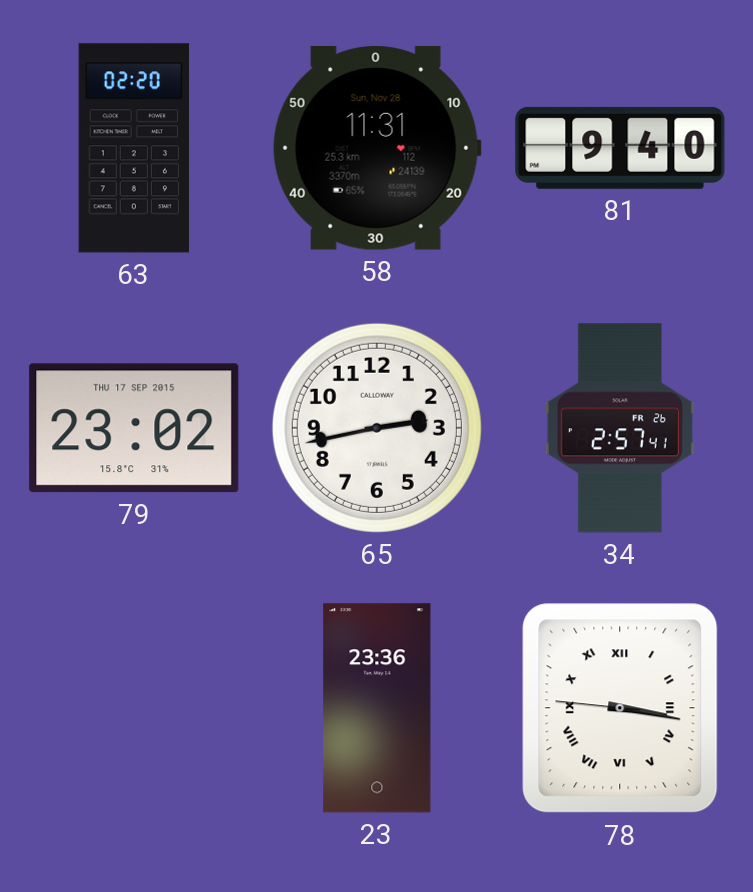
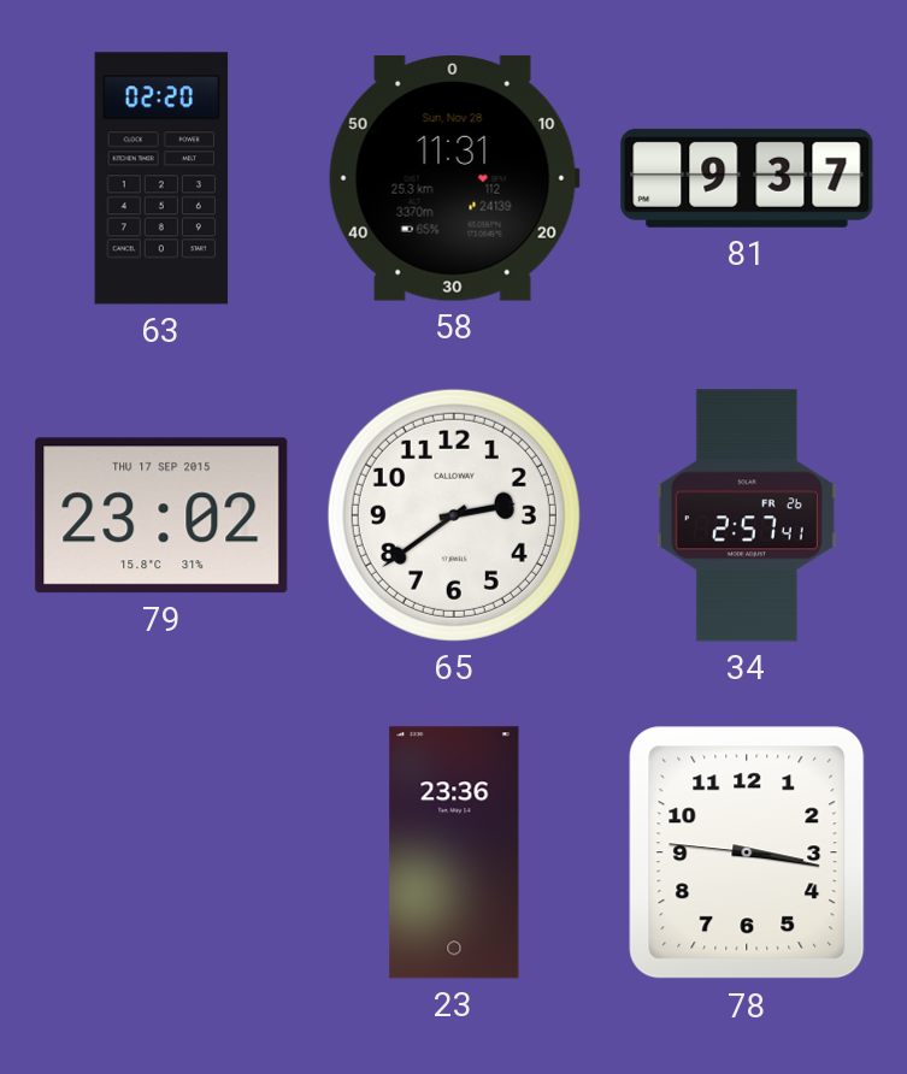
81: 9:40 -> 9:37 (747, 178)
65: 2:43 -> 2:39 (454, 515)
78 numerals: Roman -> Arabic (747, 852)
